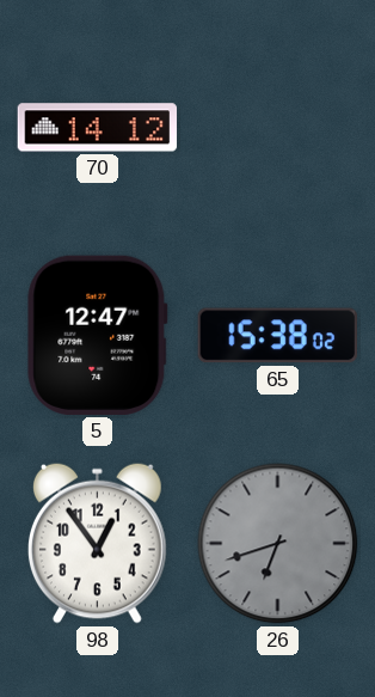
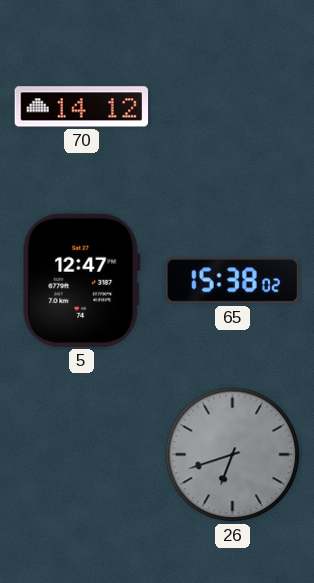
98: 12:54 -> none (97, 543)
